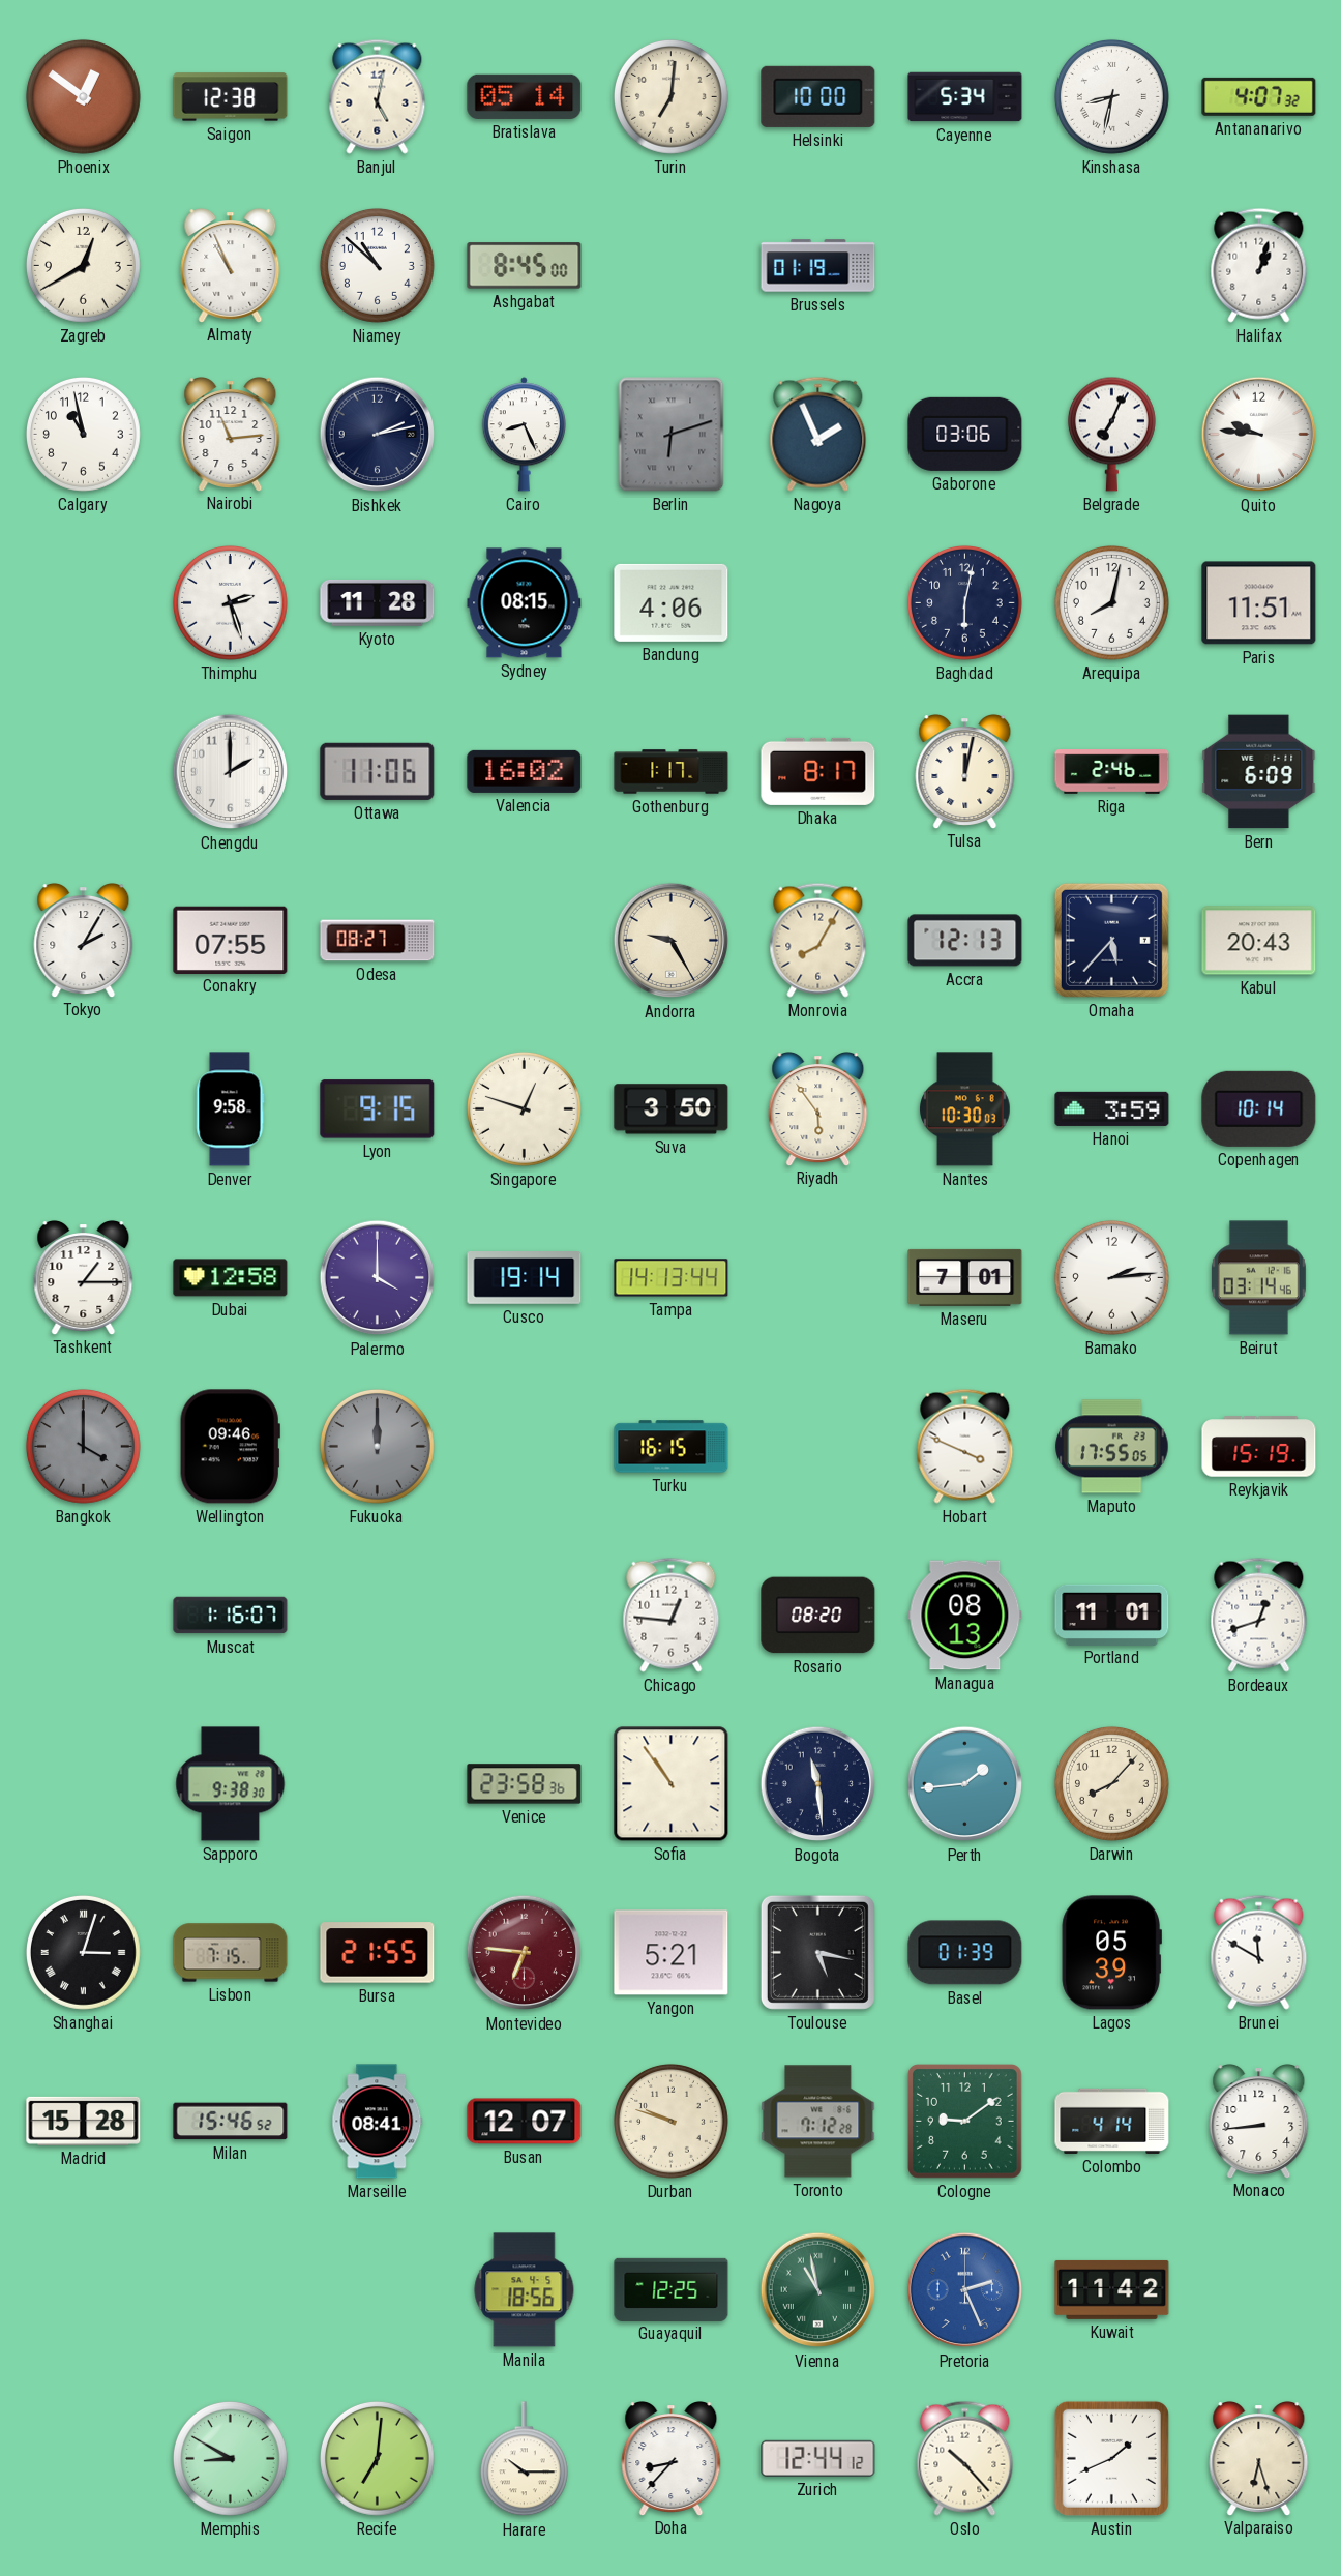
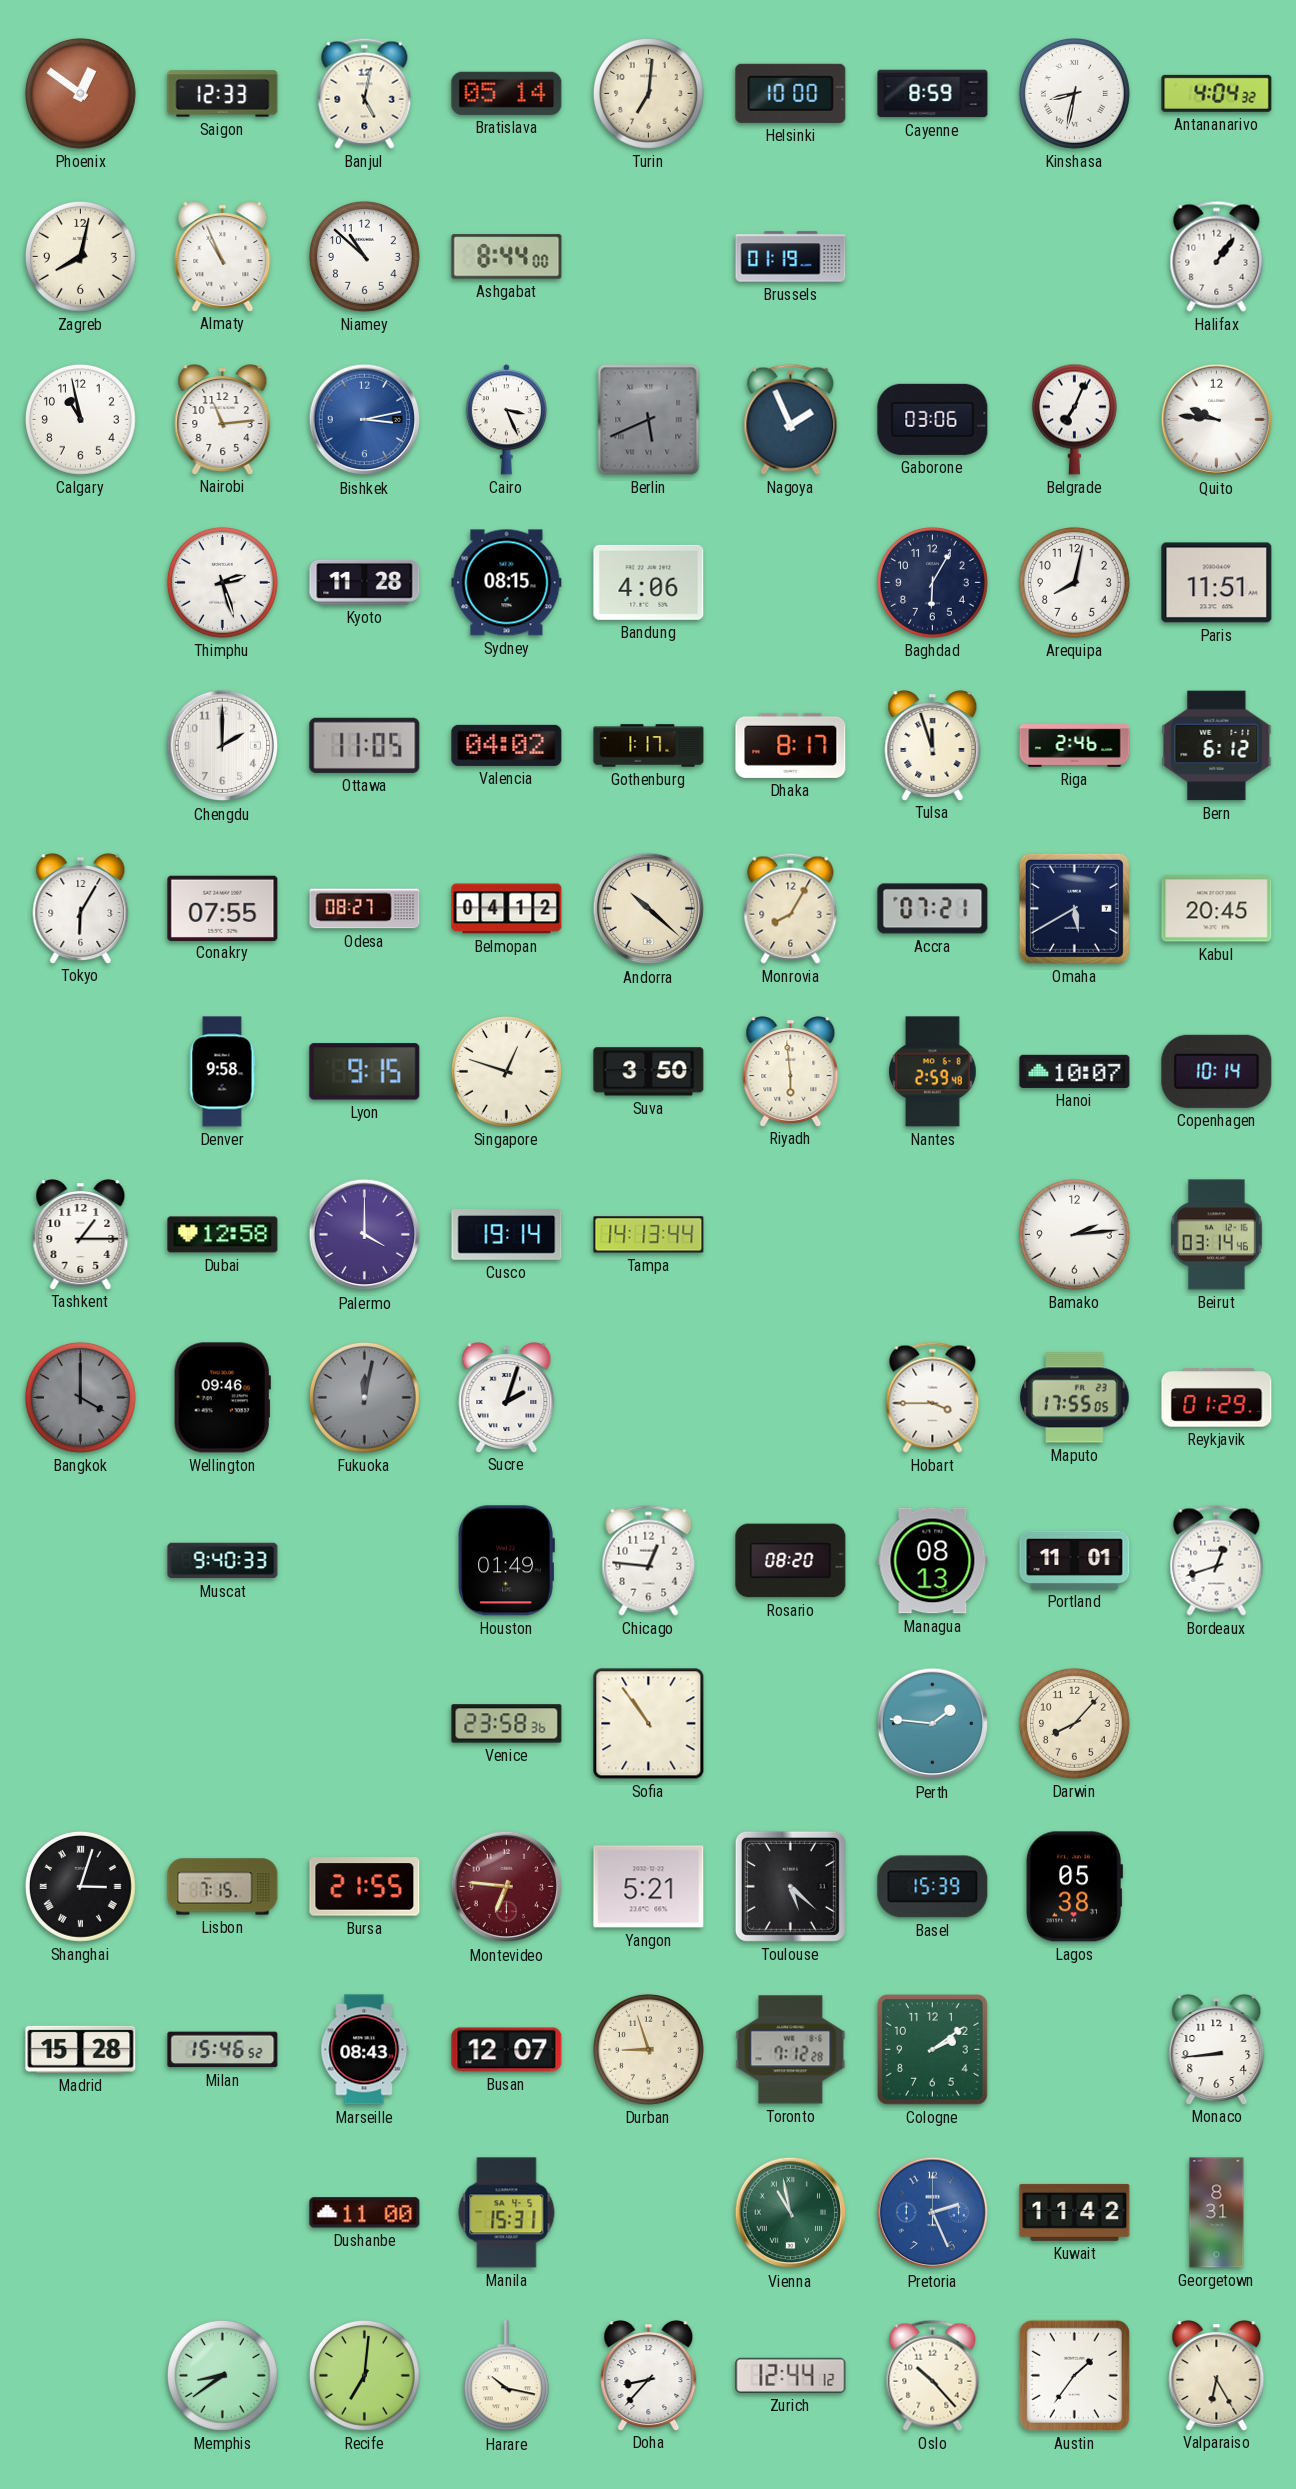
Saigon: 12:38 -> 12:33 (223, 94)
Cayenne: 5:34 -> 8:59 (933, 94)
Antananarivo: 4:07 -> 4:04 (1217, 93)
Zagreb: 12:40 -> 8:02 (80, 256)
Ashgabat: 8:45 -> 8:44 (507, 257)
Halifax: 1:03 -> 1:06 (1217, 256)
Bishkek: 2:13 -> 3:13 (365, 420)
Bishkek dial: navy -> blue (365, 420)
Cairo: 8:26 -> 3:26 (506, 420)
Berlin: 6:12 -> 5:41 (649, 420)
Baghdad: 6:02 -> 6:05 (932, 582)
Ottawa: 11:06 -> 11:05 (365, 745)
Valencia: 16:02 -> 04:02 (507, 745)
Tulsa: 12:02 -> 11:57 (933, 746)
Bern: 6:09 -> 6:12 (1217, 746)
Tokyo: 2:05 -> 6:05 (81, 909)
Belmopan: none -> 04:12 (507, 909)
Andorra: 9:25 -> 10:22 (649, 909)
Accra: 12:13 -> 07:21 (933, 909)
Omaha: 5:37 -> 5:40 (1074, 908)
Kabul: 20:43 -> 20:45 (1217, 909)
Riyadh: 5:54 -> 5:59 (791, 1072)
Nantes: 10:30 -> 2:59 (933, 1072)
Hanoi: 3:59 -> 10:07 (1075, 1071)
Maseru: 7:01 -> none (965, 1277)
Fukuoka: 12:00 -> 12:02 (364, 1397)
Sucre: none -> 2:03 (507, 1398)
Turku: 16:15 -> none (672, 1447)
Hobart: 3:49 -> 3:45 (933, 1397)
Reykjavik: 15:19 -> 01:29 (1217, 1398)
Muscat: 1:16 -> 9:40 (223, 1561)
Houston: none -> 01:49 (506, 1561)
Sapporo: 9:38 -> none (231, 1784)
Bogota: 11:29 -> none (818, 1784)
Perth: 1:44 -> 1:46 (933, 1724)
Toulouse: 5:17 -> 5:22 (790, 1886)
Basel: 01:39 -> 15:39 (933, 1887)
Lagos: 05:39 -> 05:38 (1074, 1887)
Brunei: 11:50 -> none (1259, 1952)
Marseille: 08:41 -> 08:43 (365, 2050)
Durban: 9:48 -> 8:57 (648, 2049)
Cologne: 9:09 -> 2:09 (933, 2050)
Colombo: 4:14 -> none (1112, 2121)
Dushanbe: none -> 11:00 (365, 2213)
Manila: 18:56 -> 15:31 (507, 2213)
Guayaquil: 12:25 -> none (672, 2289)
Georgetown: none -> 8:31 (1217, 2213)
Memphis: 8:50 -> 8:39 (222, 2375)
Harare: 10:15 -> 10:17 (506, 2376)
Austin: 1:41 -> 1:36 (1074, 2375)
Valparaiso: 6:27 -> 6:25 (1217, 2376)
